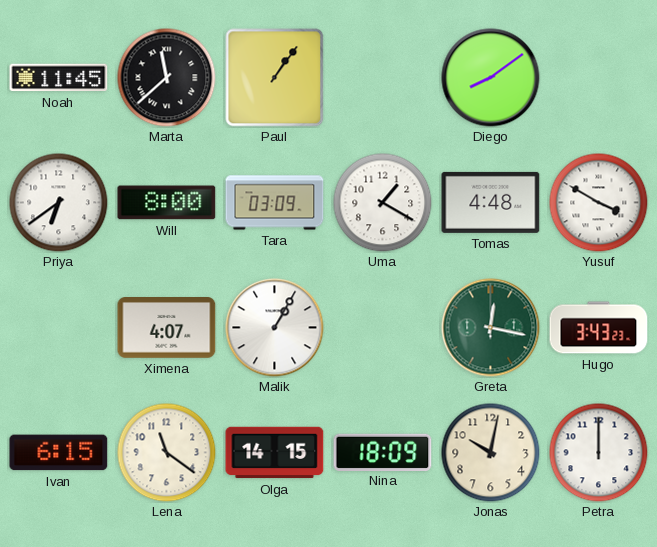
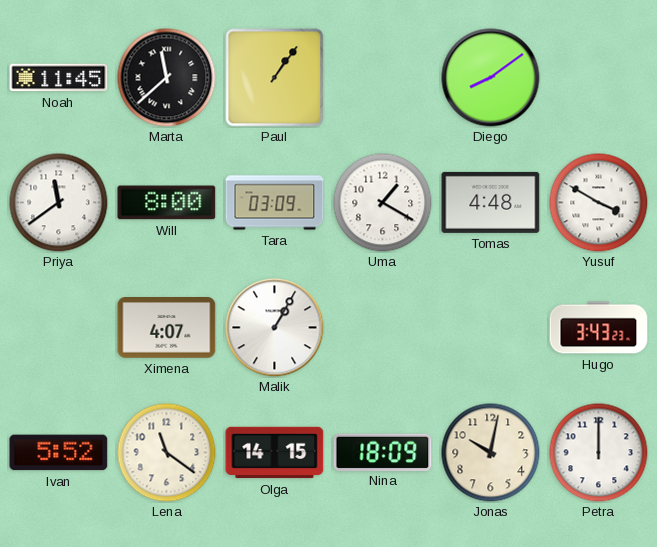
Priya: 6:39 -> 11:39 (59, 203)
Greta: 12:17 -> none (491, 328)
Ivan: 6:15 -> 5:52 (59, 453)
